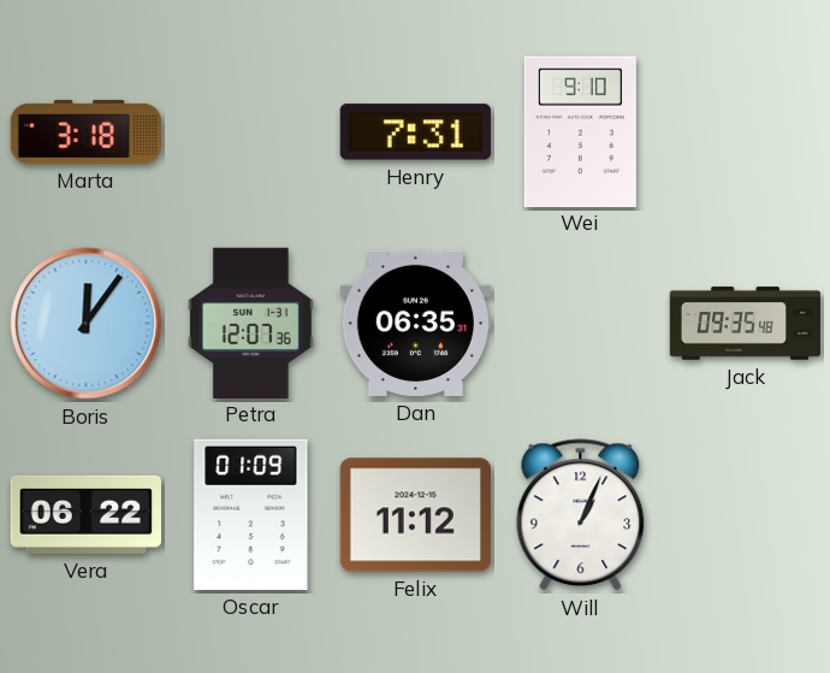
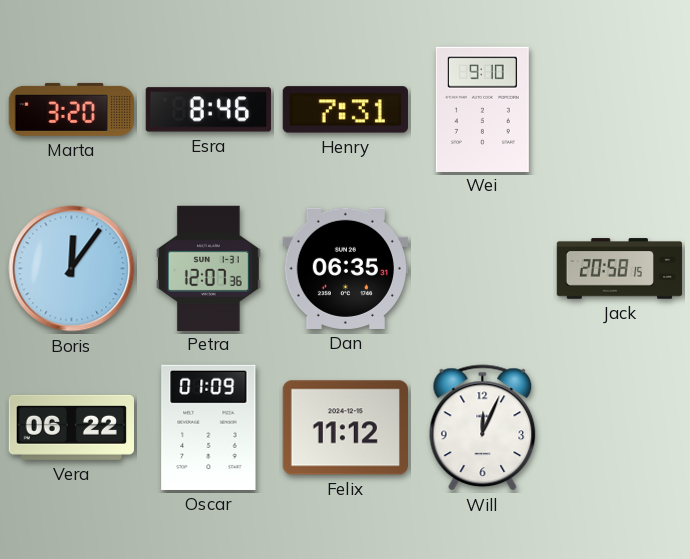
Marta: 3:18 -> 3:20 (71, 109)
Esra: none -> 8:46 (208, 110)
Jack: 09:35 -> 20:58 (620, 269)
Will: 1:04 -> 12:04 (483, 428)
